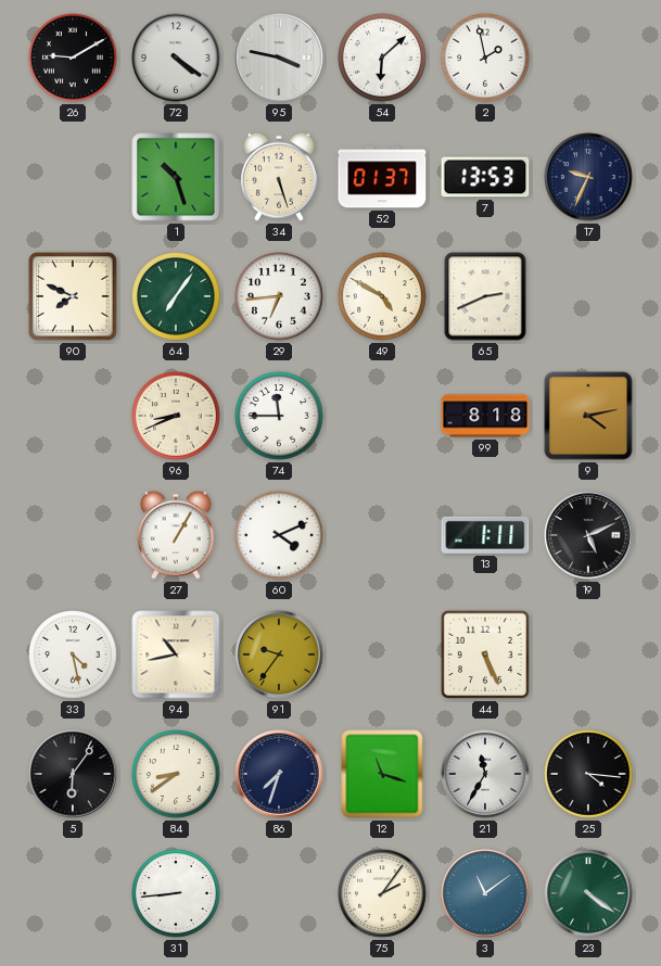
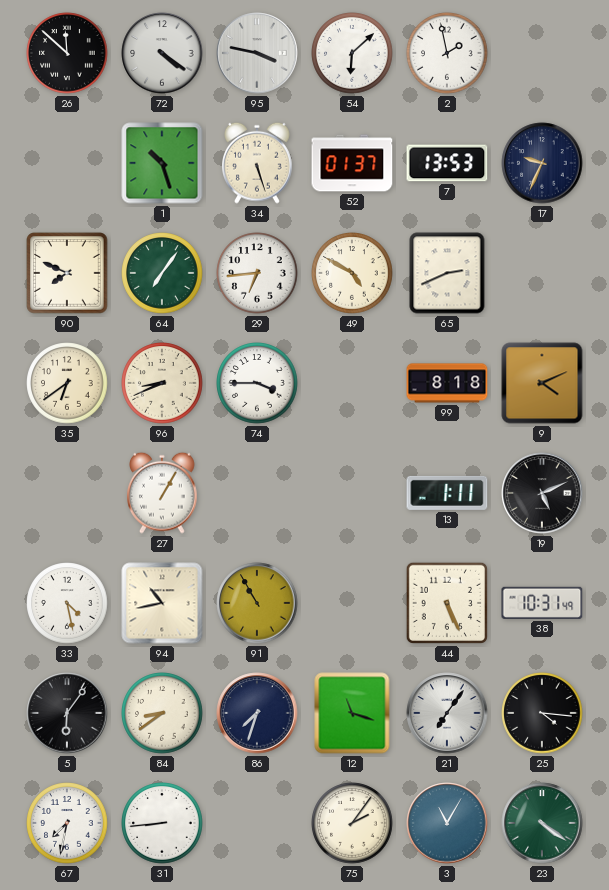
26: 9:10 -> 11:52 (67, 53)
35: none -> 6:39 (67, 383)
74: 11:45 -> 3:45 (257, 383)
9: 4:13 -> 4:11 (542, 383)
60: 4:11 -> none (279, 535)
91: 9:36 -> 10:55 (257, 603)
38: none -> 10:31 (542, 603)
21: 11:35 -> 7:06 (447, 713)
67: none -> 7:32 (67, 823)
3: 11:09 -> 11:05 (447, 823)
